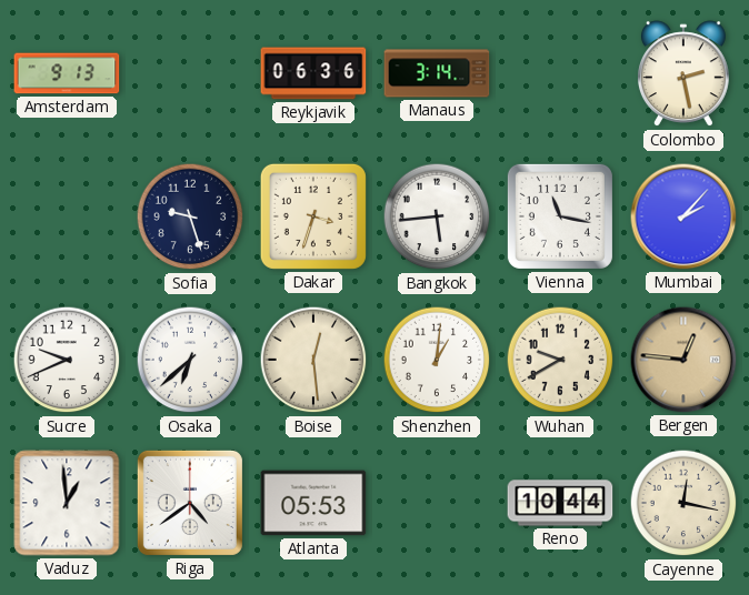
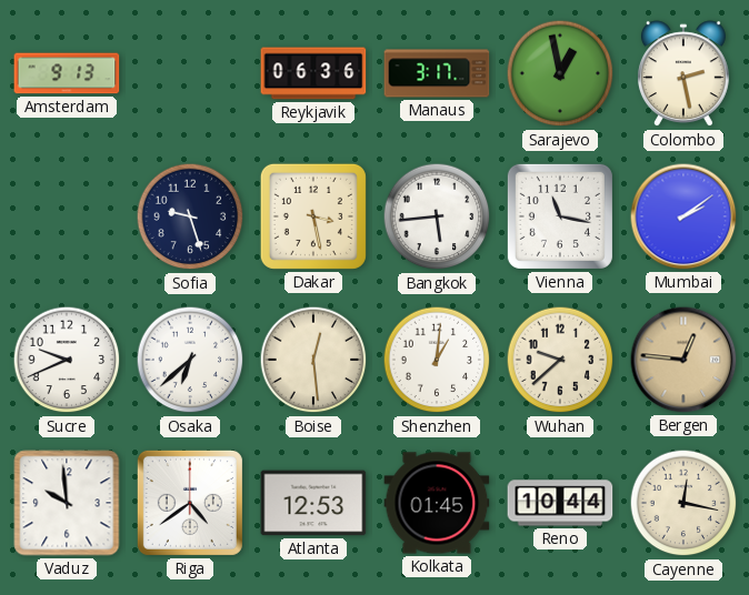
Manaus: 3:14 -> 3:17 (437, 73)
Sarajevo: none -> 12:58 (560, 73)
Dakar: 3:33 -> 3:28 (313, 216)
Mumbai: 2:07 -> 2:09 (683, 216)
Wuhan: 9:40 -> 9:38 (560, 360)
Vaduz: 12:59 -> 9:59 (67, 503)
Atlanta: 05:53 -> 12:53 (313, 503)
Kolkata: none -> 01:45 (437, 503)
